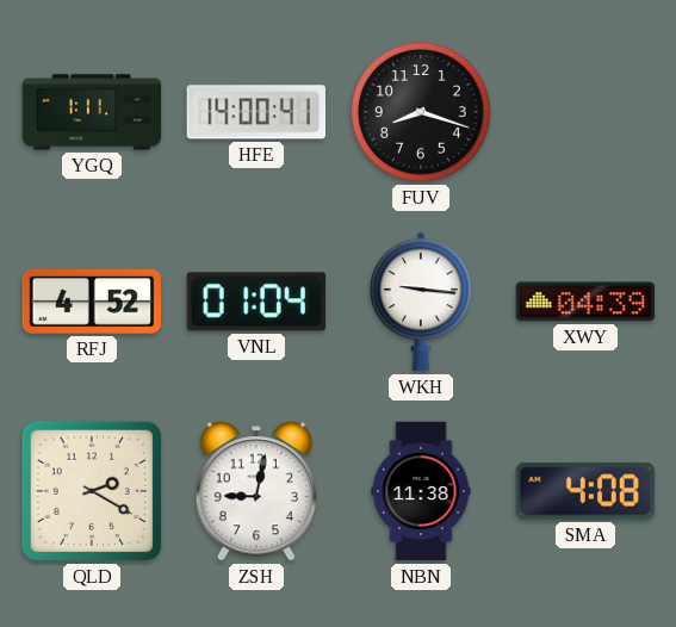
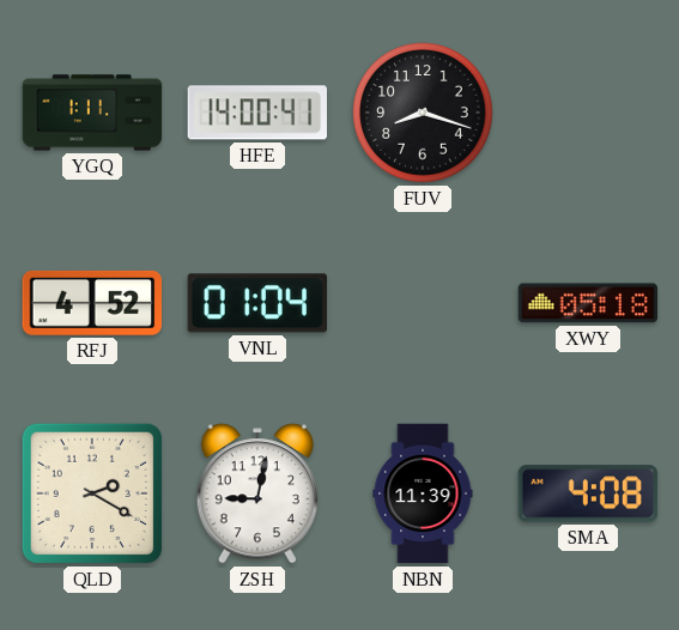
WKH: 9:16 -> none (422, 302)
XWY: 04:39 -> 05:18 (588, 303)
NBN: 11:38 -> 11:39 (423, 493)
